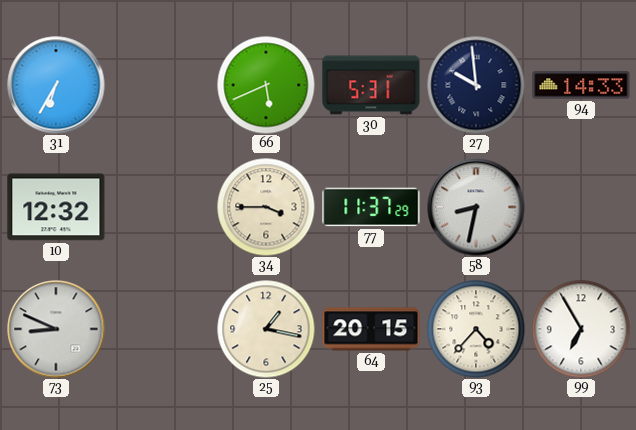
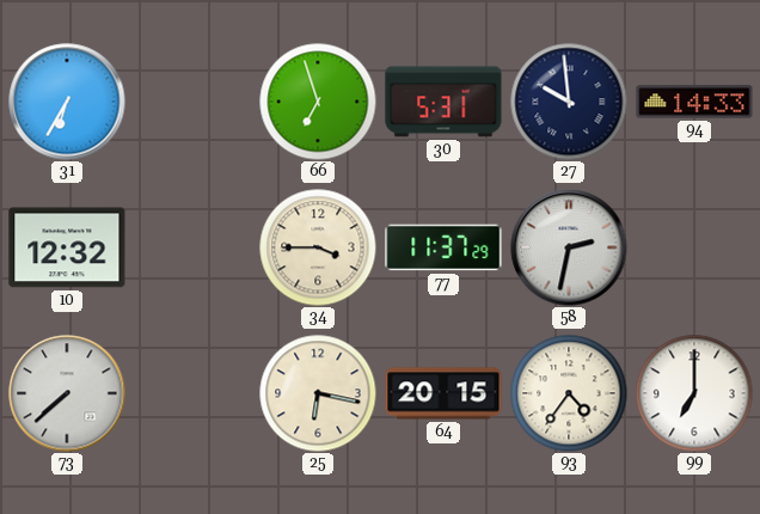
66: 5:41 -> 6:57 (318, 102)
58: 8:32 -> 2:32 (569, 247)
73: 8:49 -> 7:38 (67, 393)
25: 1:17 -> 6:17 (318, 393)
93: 4:37 -> 4:36 (569, 393)
99: 6:55 -> 7:00 (694, 393)
